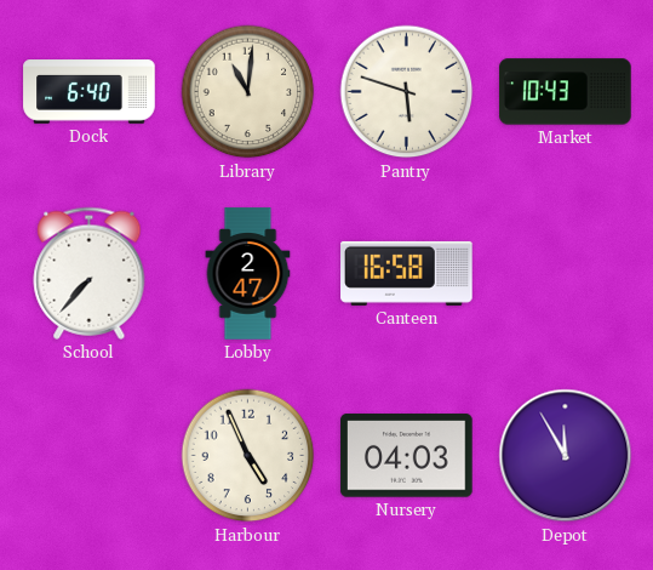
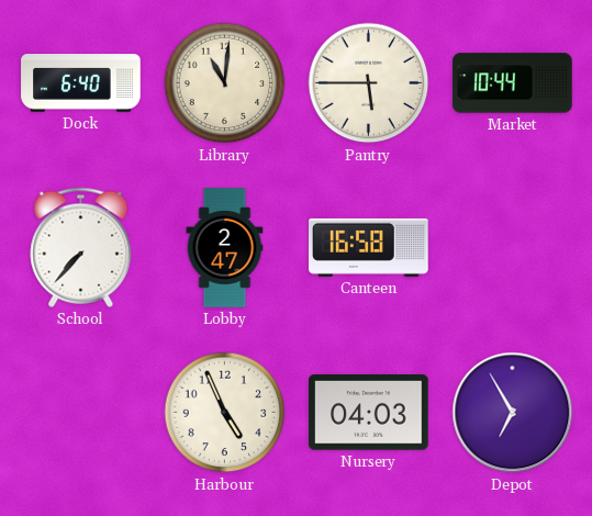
Pantry: 5:48 -> 5:45 (369, 83)
Market: 10:43 -> 10:44 (513, 83)
Depot: 11:55 -> 6:55 (513, 413)
